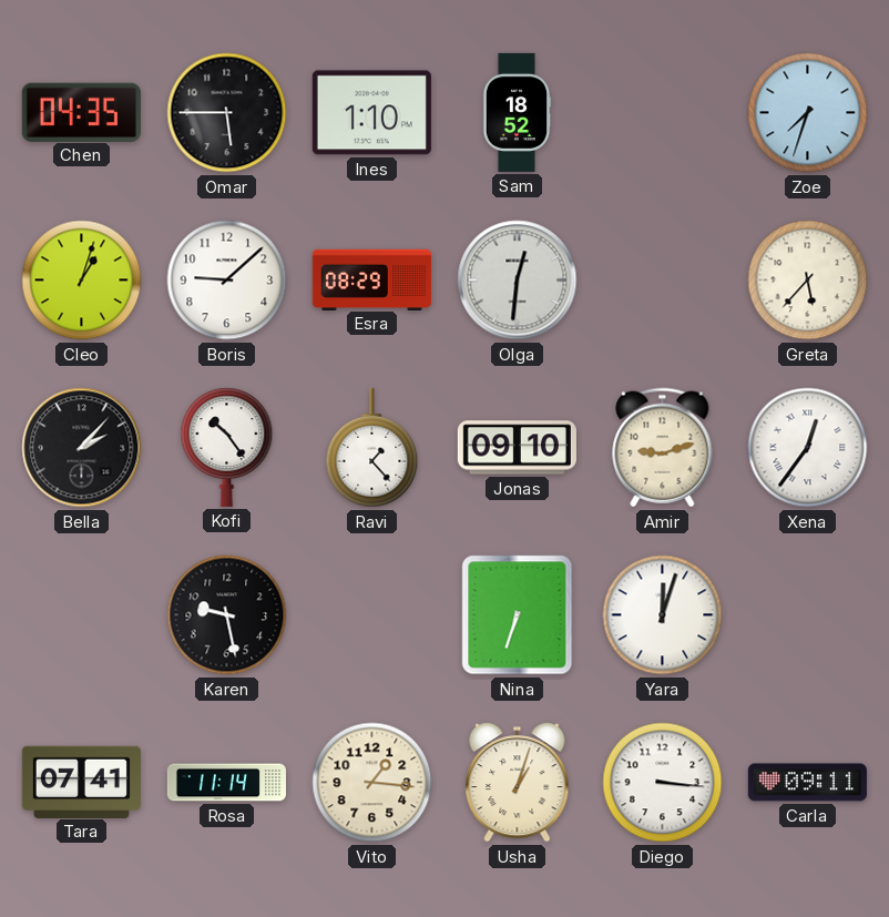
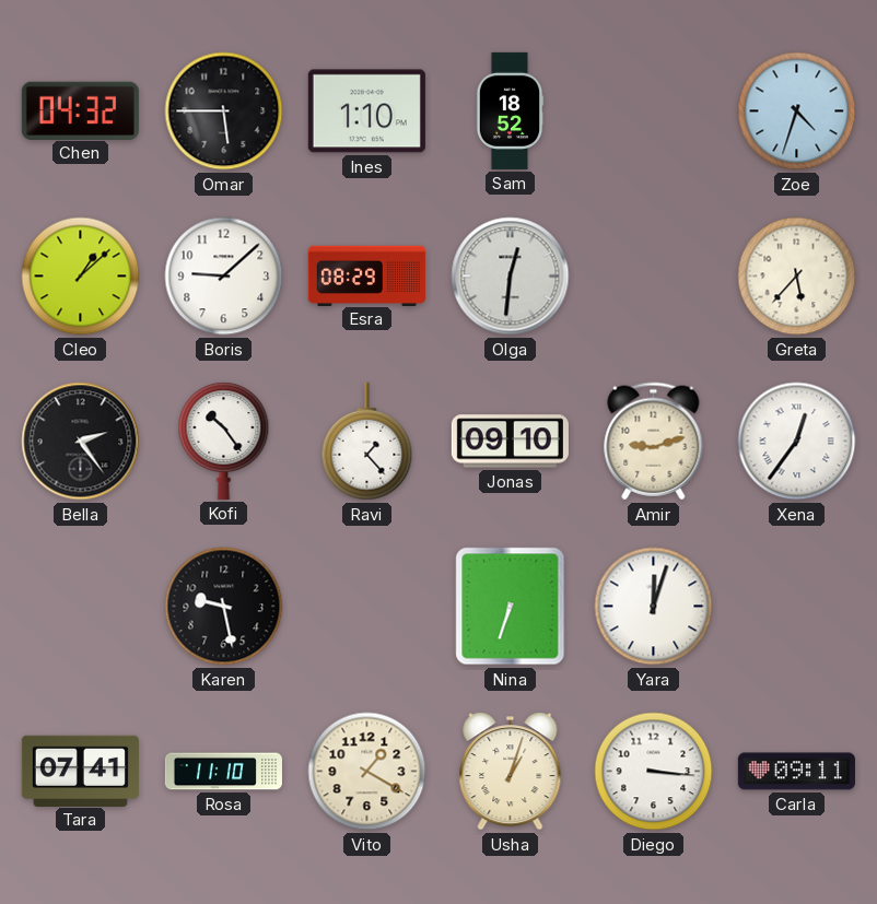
Chen: 04:35 -> 04:32 (80, 110)
Zoe: 7:33 -> 4:33 (797, 111)
Cleo: 1:03 -> 1:08 (81, 277)
Bella: 2:07 -> 2:24 (81, 442)
Rosa: 11:14 -> 11:10 (223, 772)
Vito: 1:16 -> 1:20 (367, 772)
